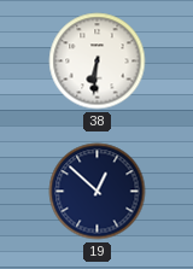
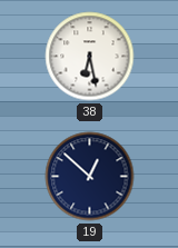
38: 6:31 -> 6:28 (90, 57)
